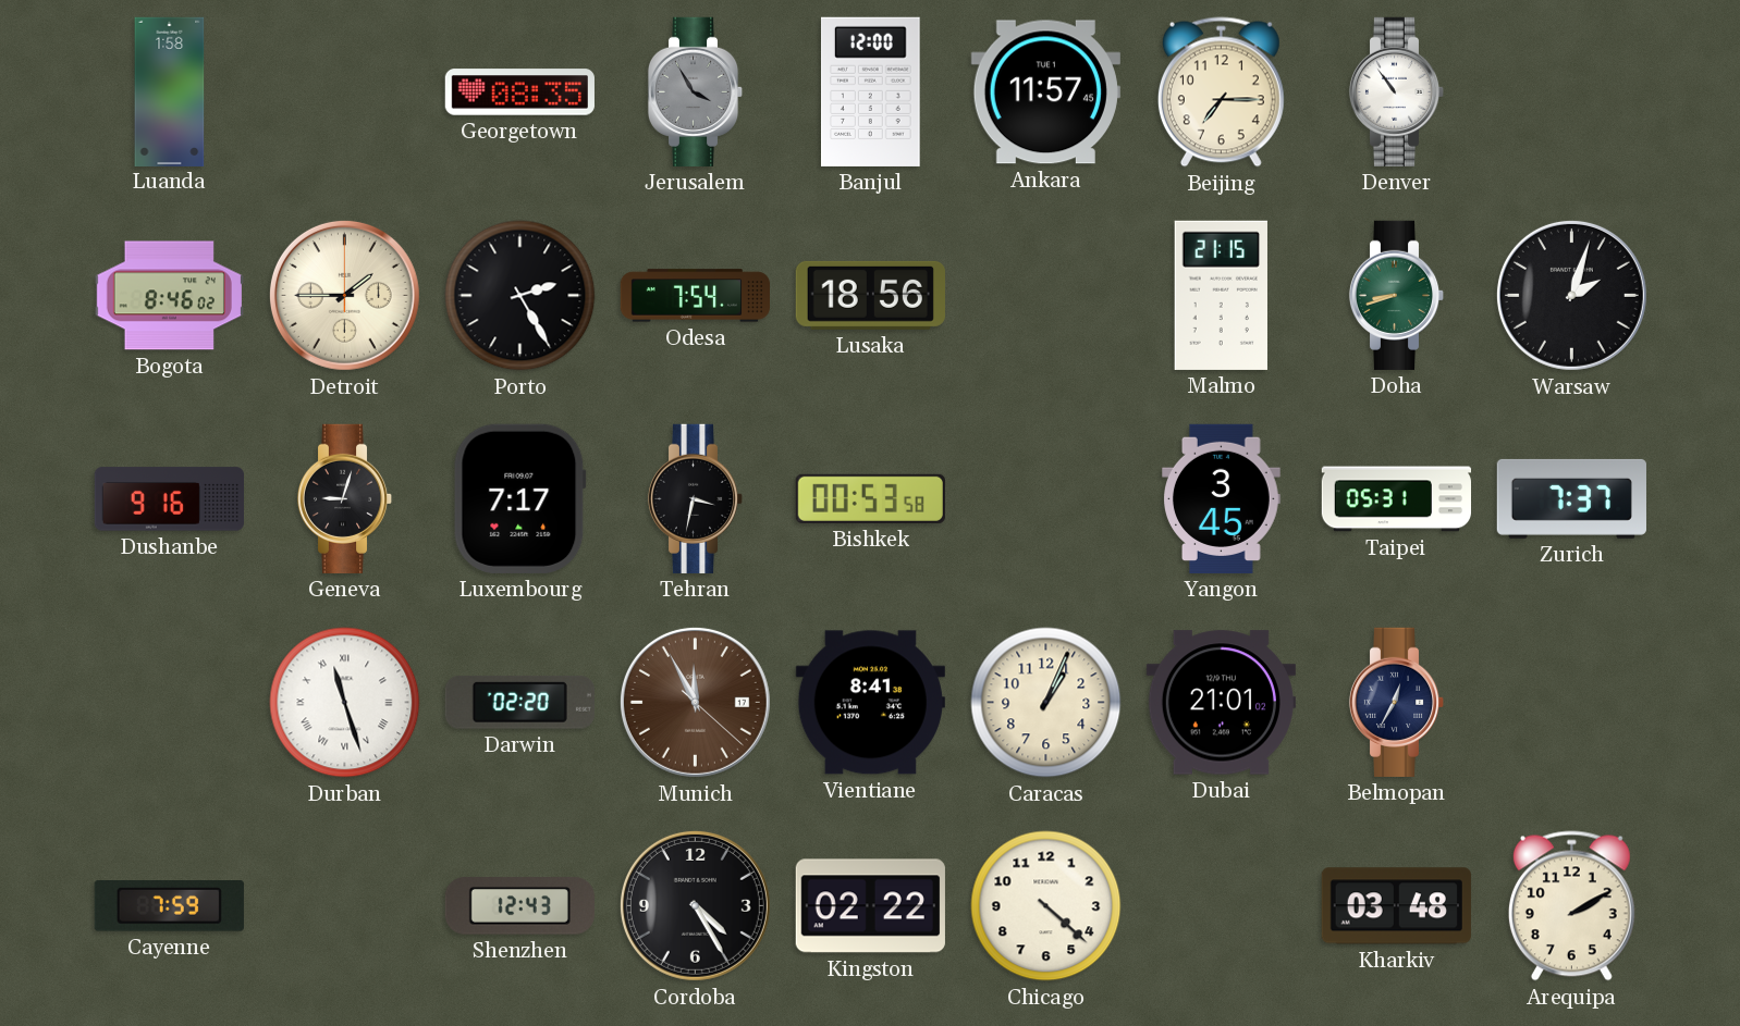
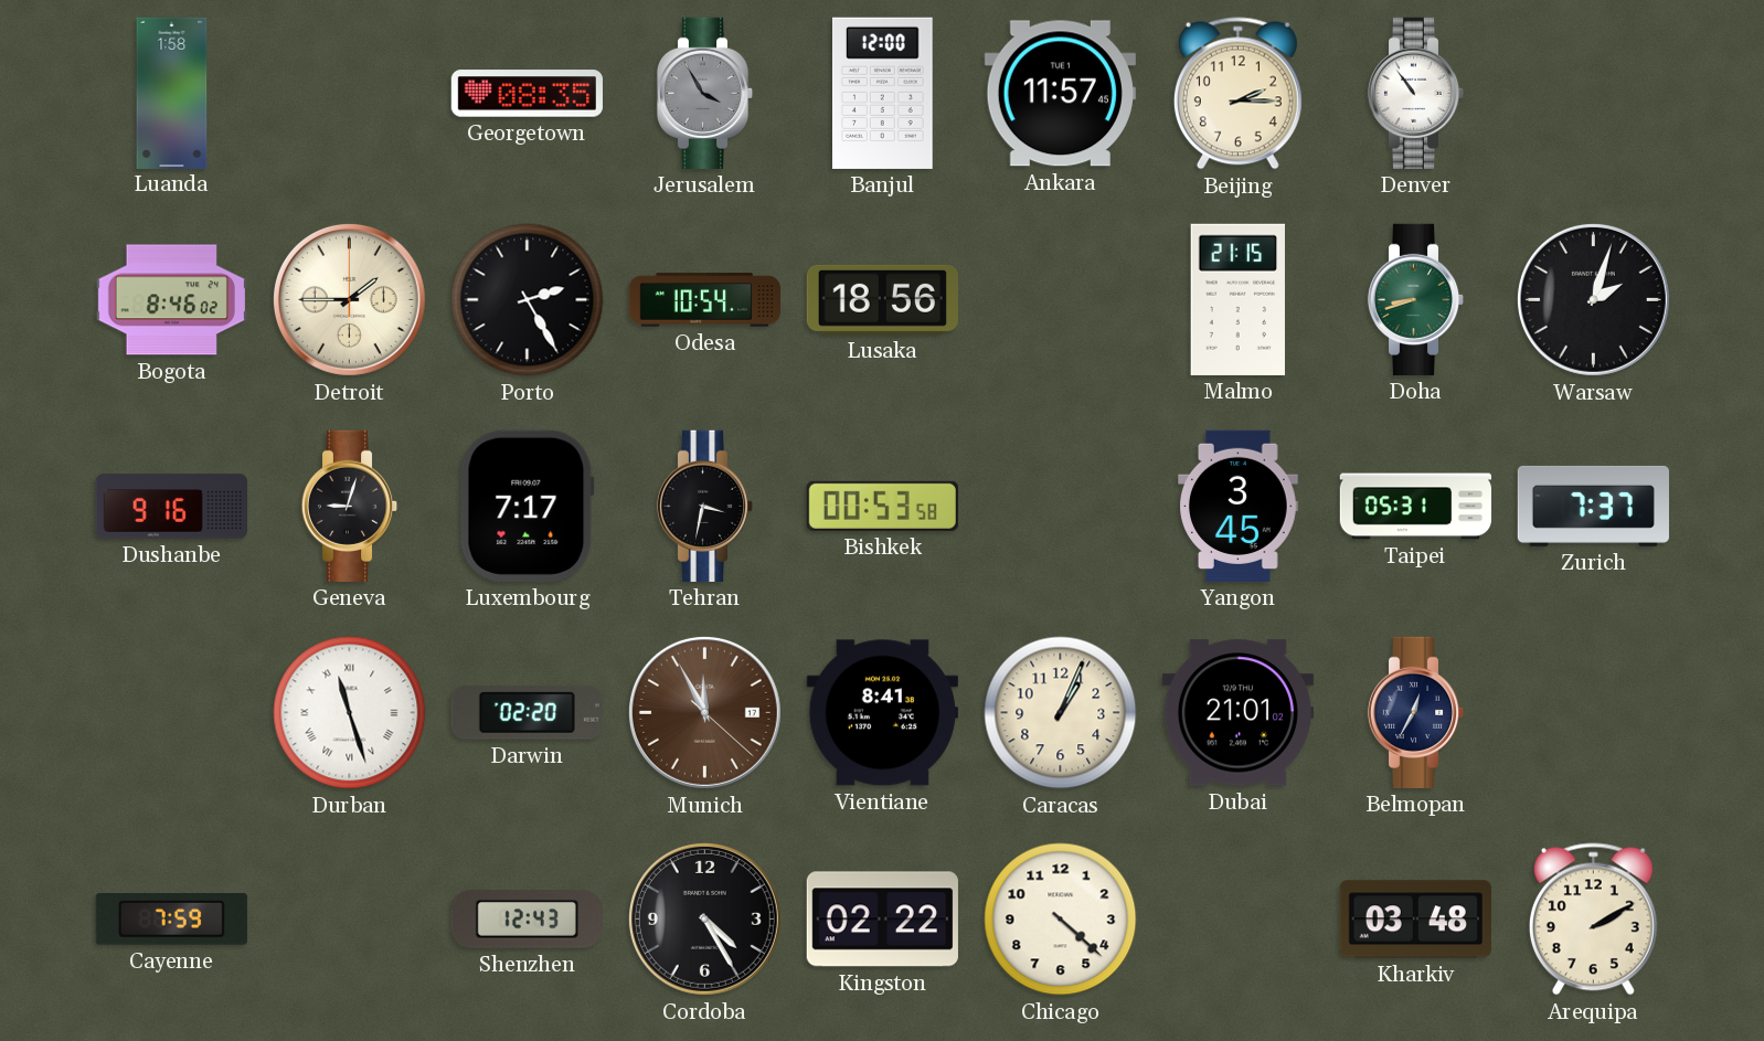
Beijing: 7:15 -> 2:15 (1237, 94)
Odesa: 7:54 -> 10:54 (704, 300)
